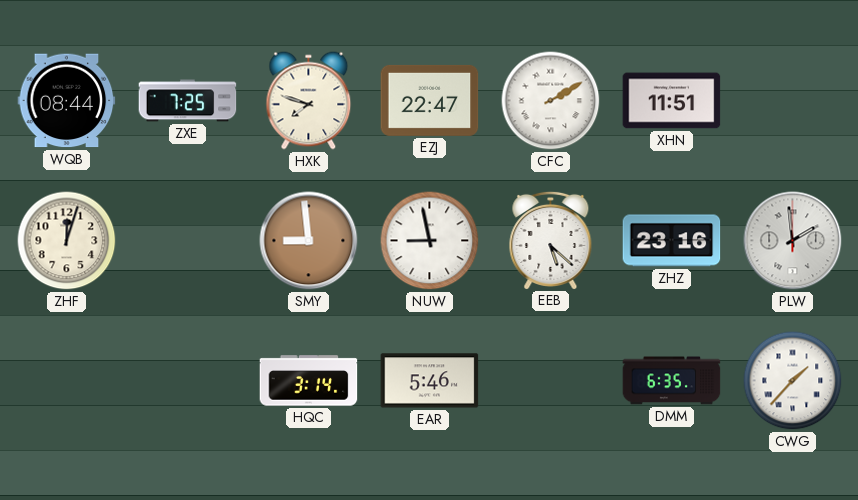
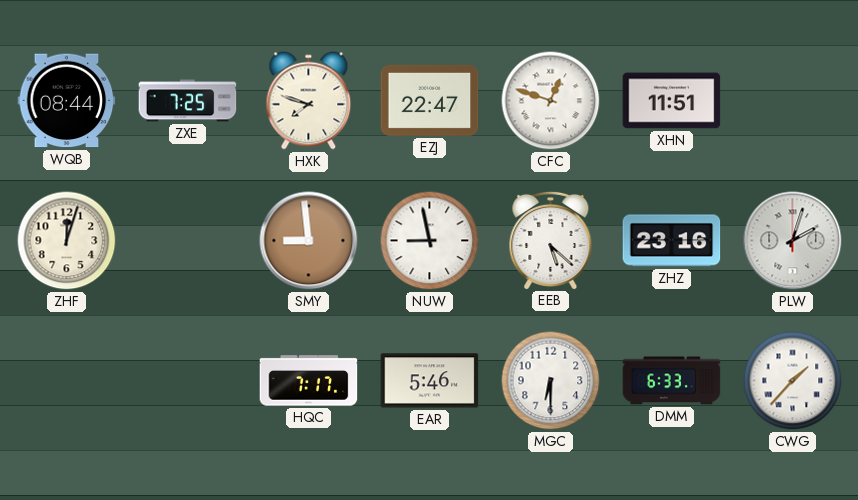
CFC: 2:10 -> 12:48 (551, 101)
PLW: 1:59 -> 2:03 (793, 241)
HQC: 3:14 -> 7:17 (309, 381)
MGC: none -> 6:30 (551, 381)
DMM: 6:35 -> 6:33 (672, 381)
